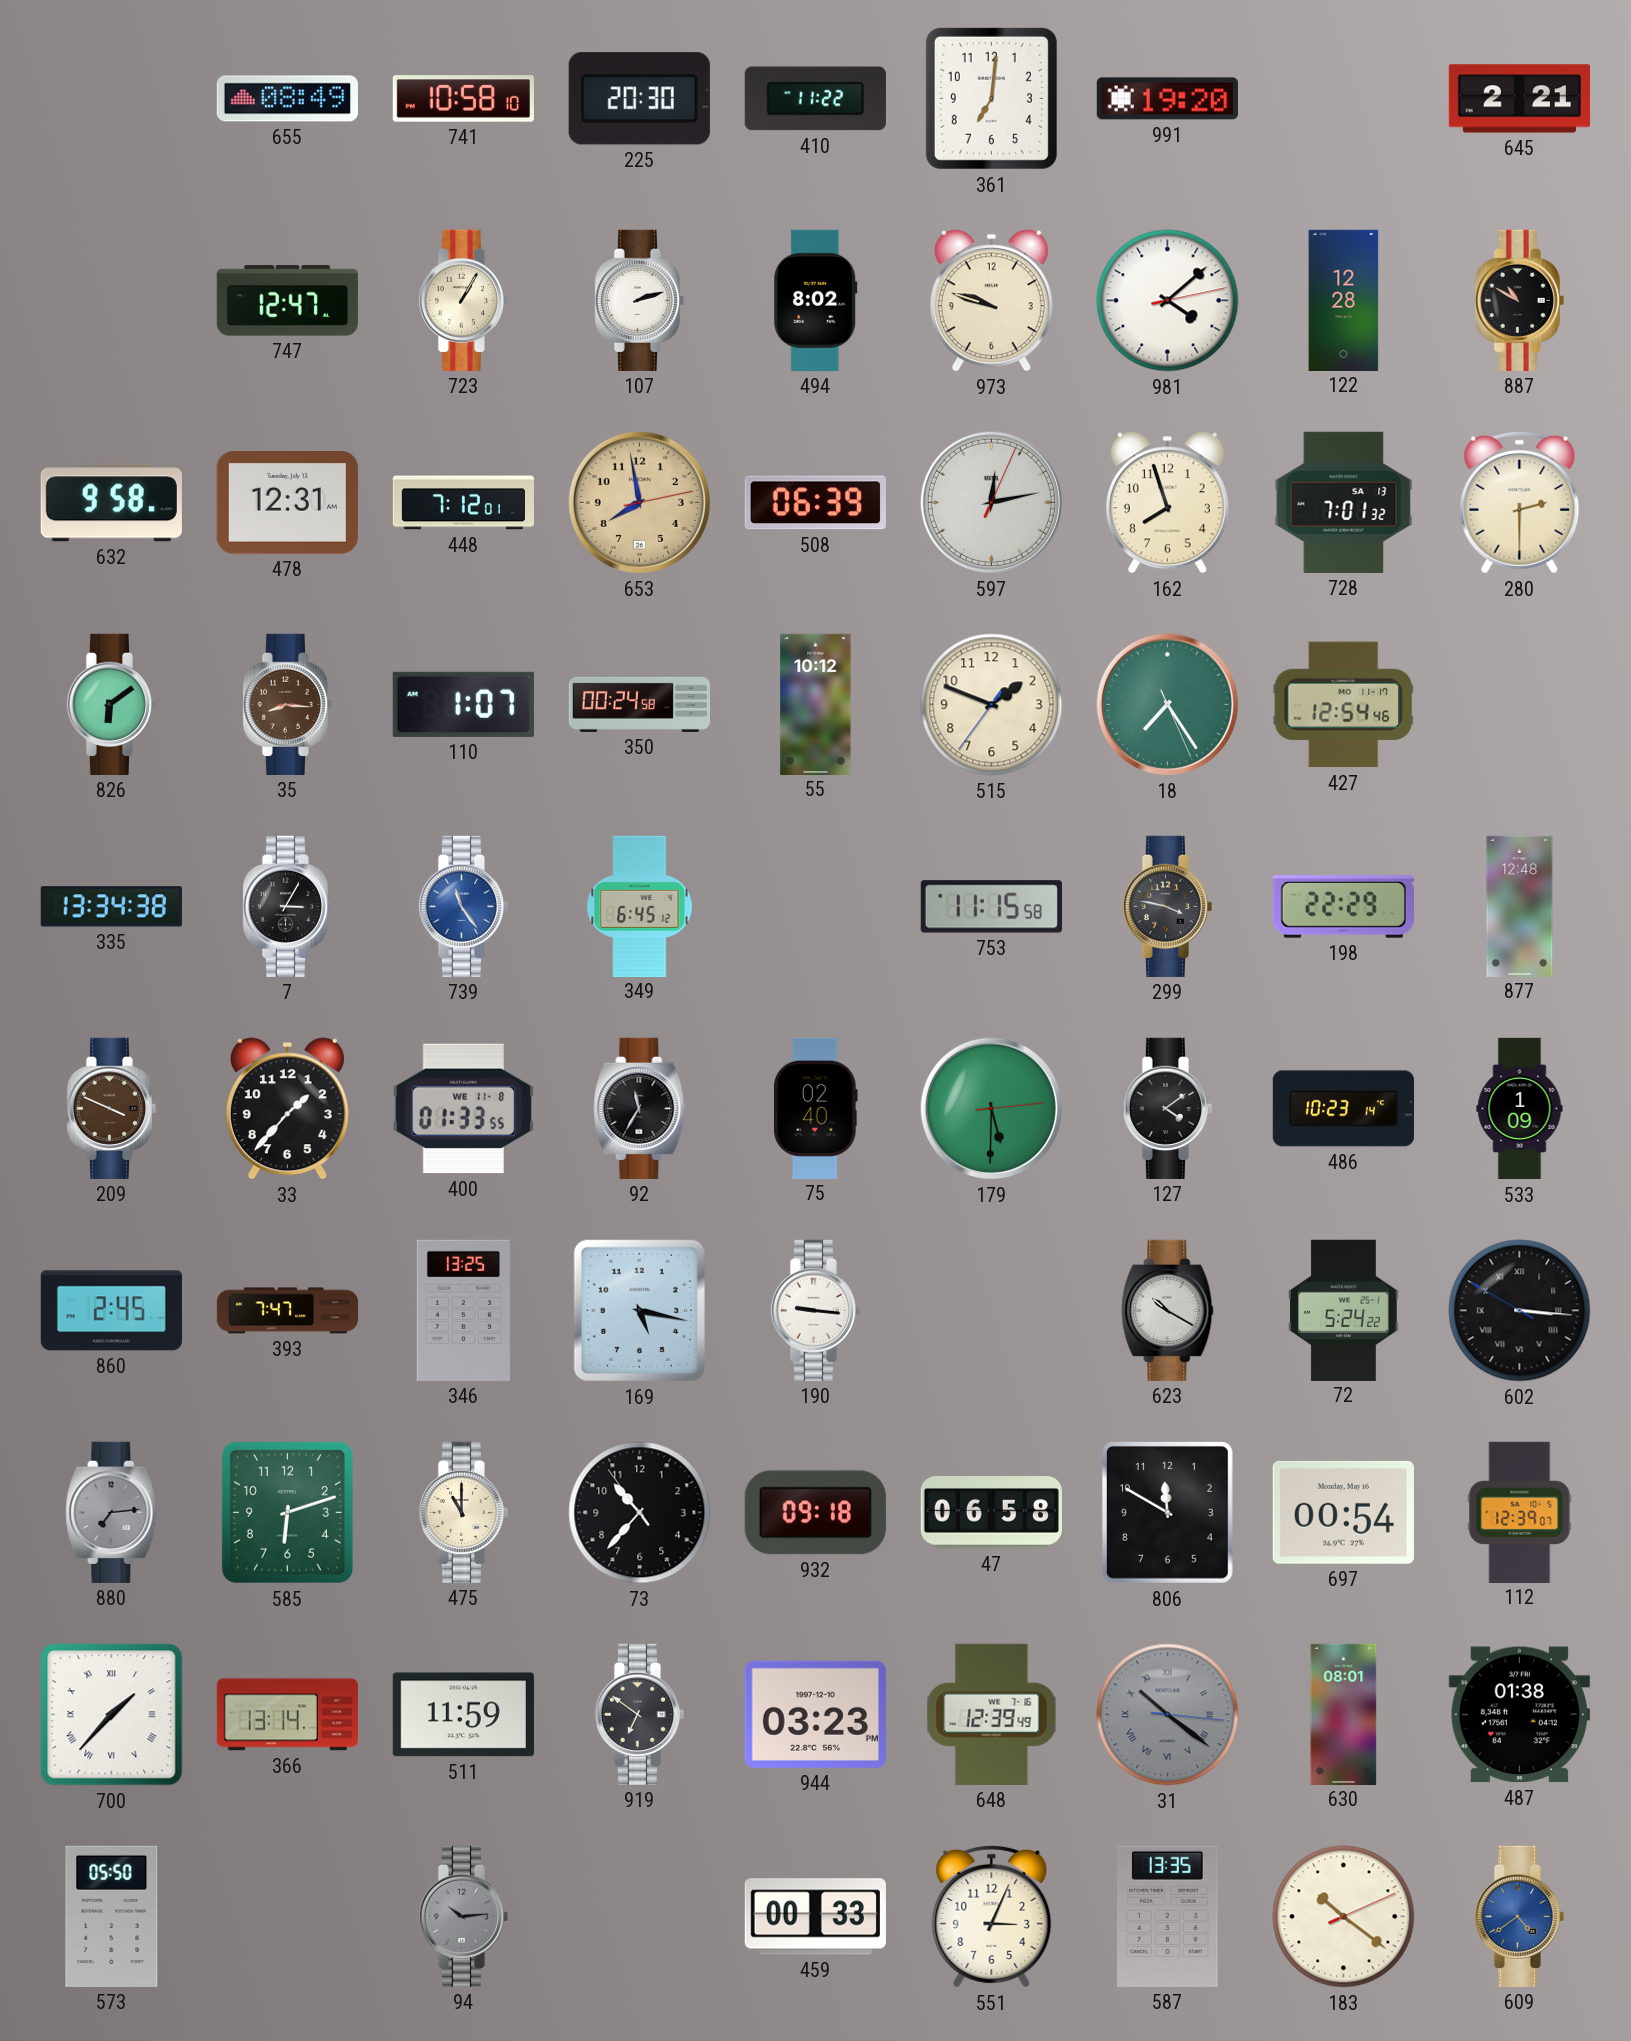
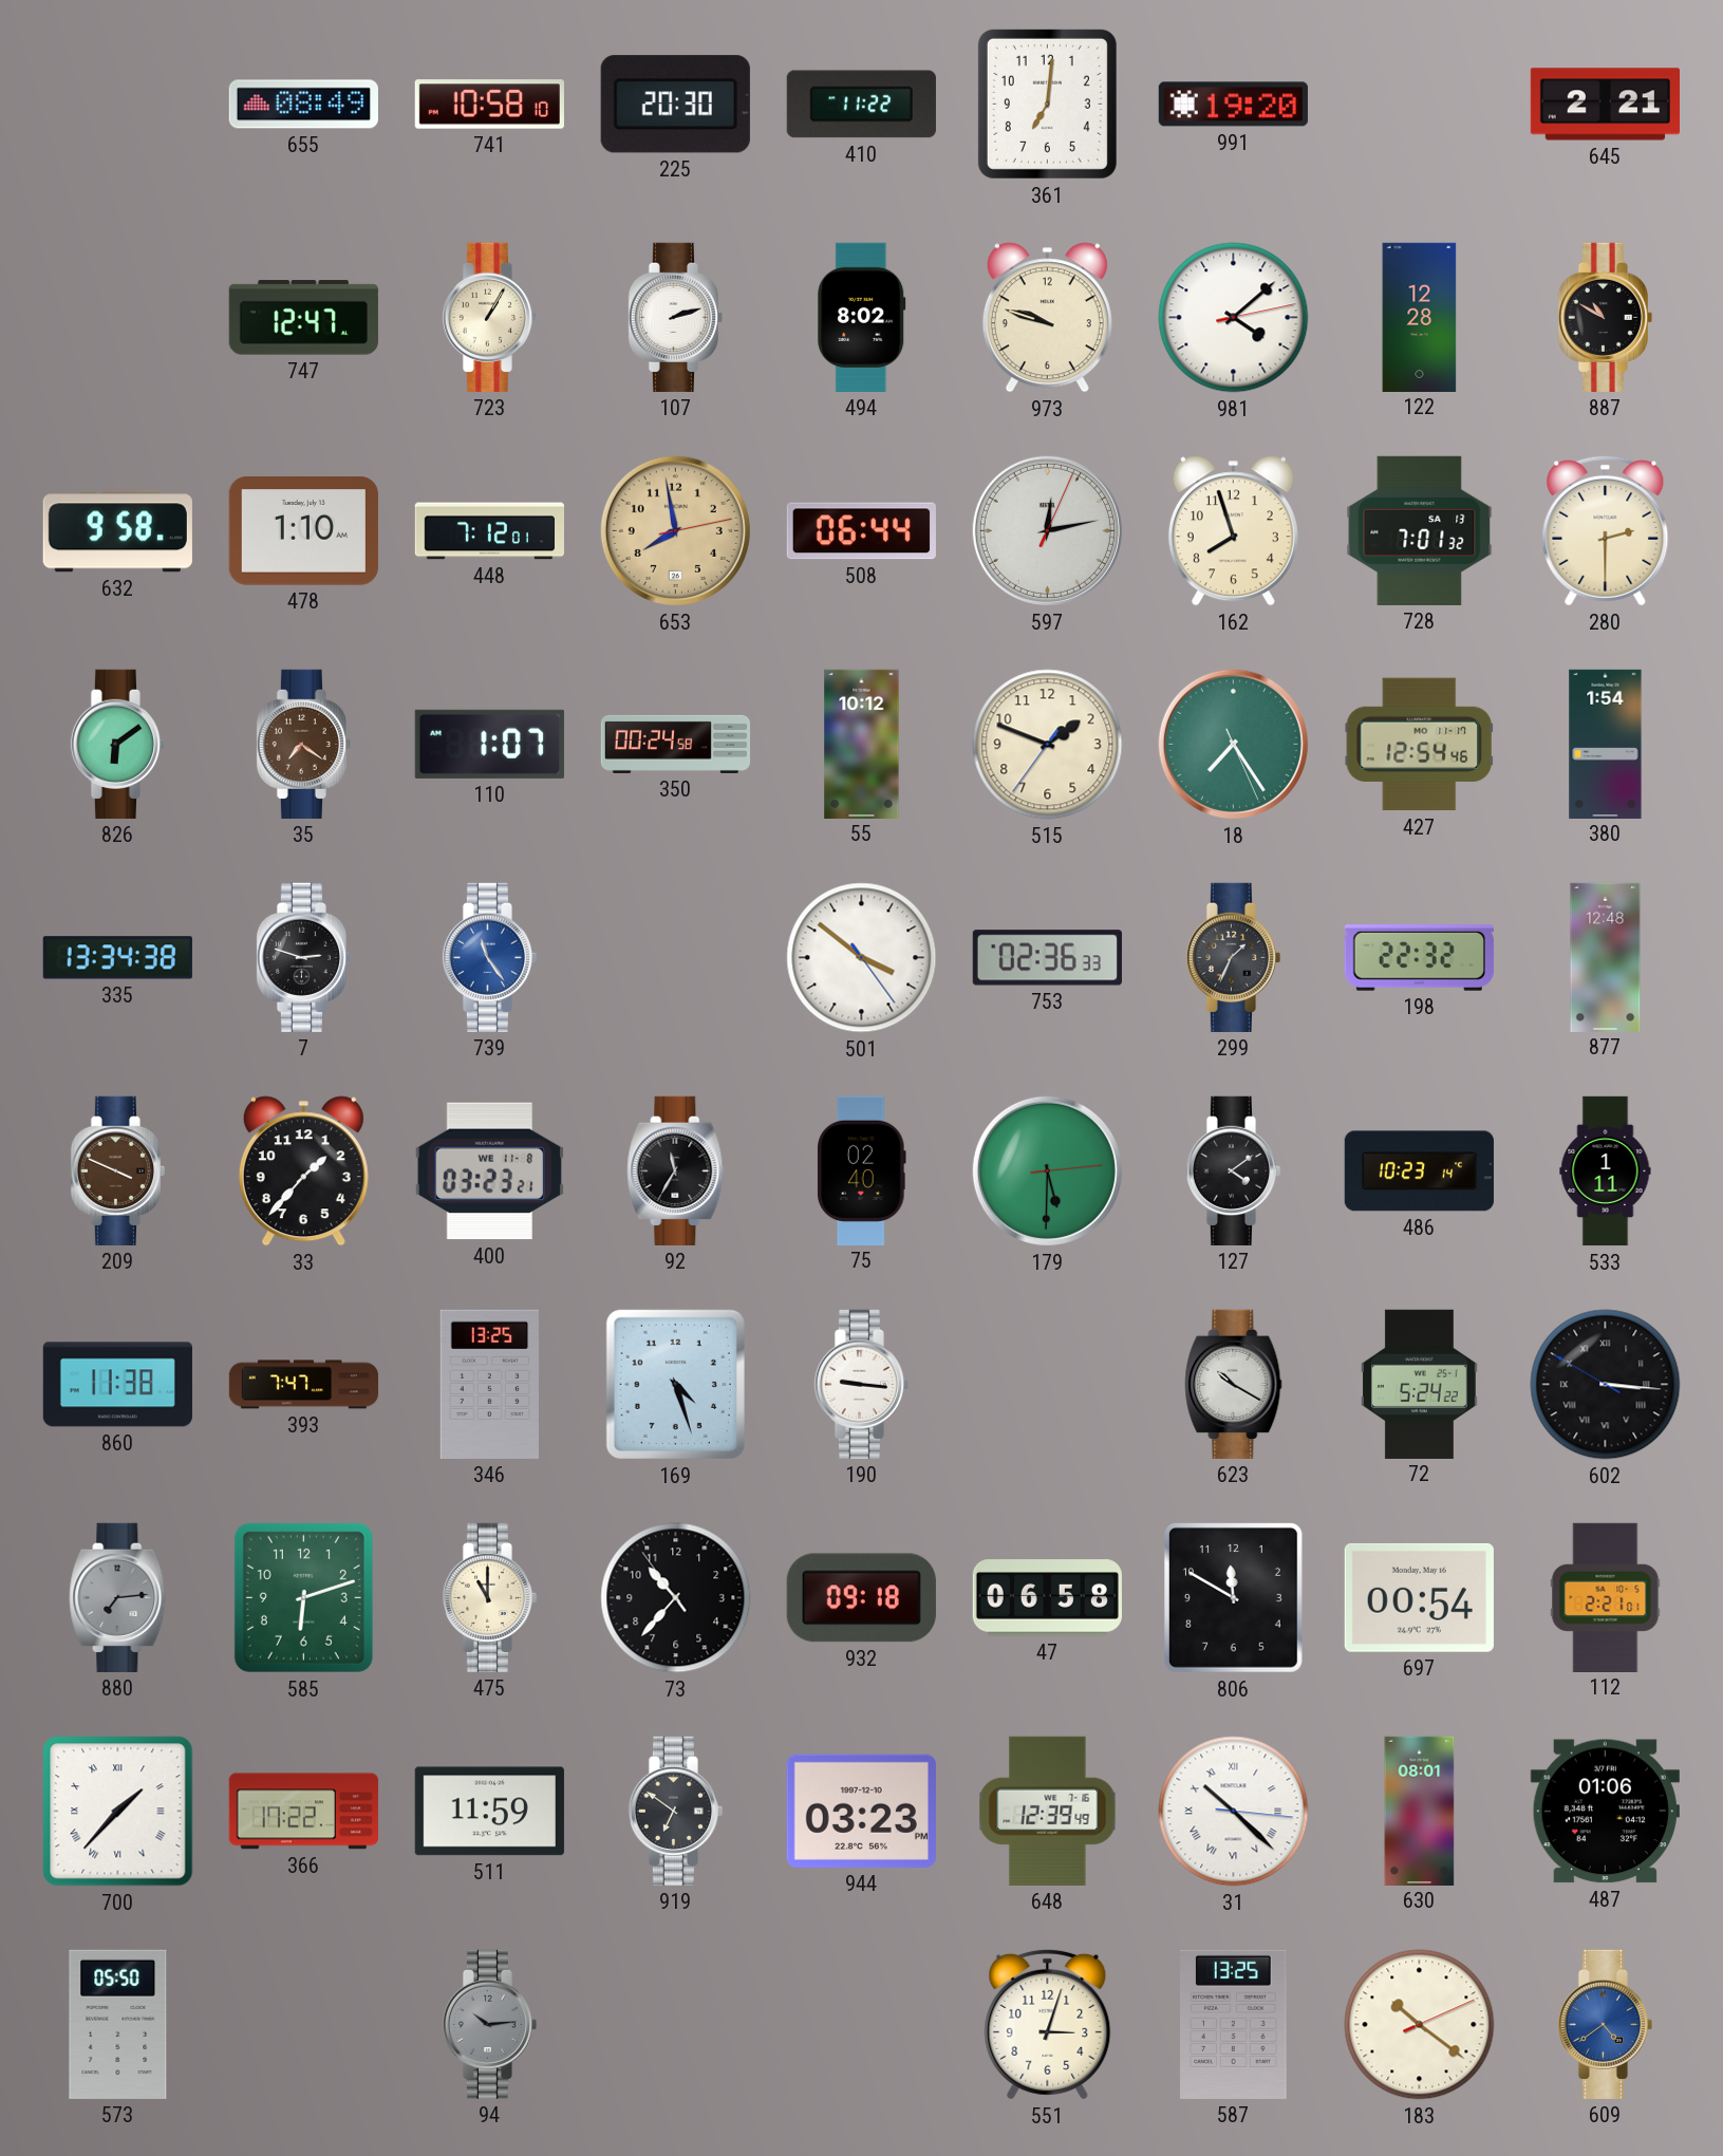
478: 12:31 -> 1:10 (303, 531)
508: 06:39 -> 06:44 (861, 531)
35: 8:16 -> 7:21 (303, 744)
380: none -> 1:54 (1606, 744)
7: 3:05 -> 2:48 (303, 957)
349: 6:45 -> none (640, 906)
501: none -> 3:51 (862, 958)
753: 11:15 -> 02:36 (1047, 958)
299: 3:47 -> 1:34 (1233, 957)
198: 22:29 -> 22:32 (1419, 958)
400: 01:33 -> 03:23 (489, 1171)
533: 1:09 -> 1:11 (1606, 1171)
860: 2:45 -> 11:38 (117, 1385)
169: 5:17 -> 4:27 (675, 1384)
112: 12:39 -> 2:21 (1606, 1597)
366: 13:14 -> 17:22 (303, 1812)
31: 10:21 -> 10:22 (1234, 1812)
31 dial: grey -> white (1234, 1812)
487: 01:38 -> 01:06 (1605, 1812)
459: 00:33 -> none (815, 1917)
551: 3:04 -> 3:03 (1048, 2024)
587: 13:35 -> 13:25 (1234, 2024)
